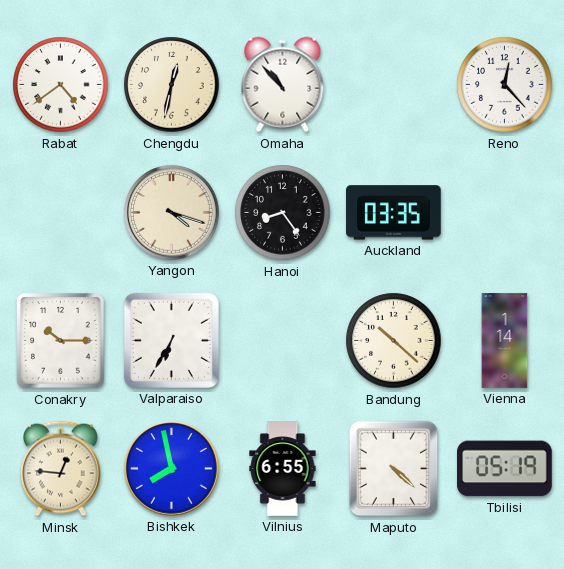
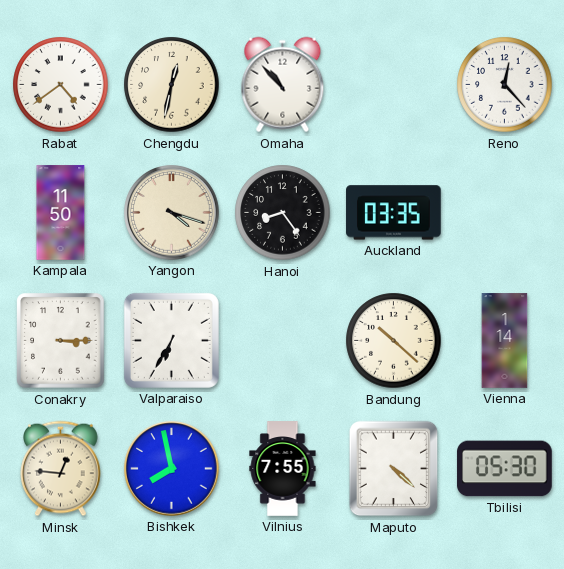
Kampala: none -> 11:50 (61, 213)
Conakry: 10:15 -> 3:15 (61, 341)
Vilnius: 6:55 -> 7:55 (283, 469)
Tbilisi: 05:19 -> 05:30 (505, 469)
